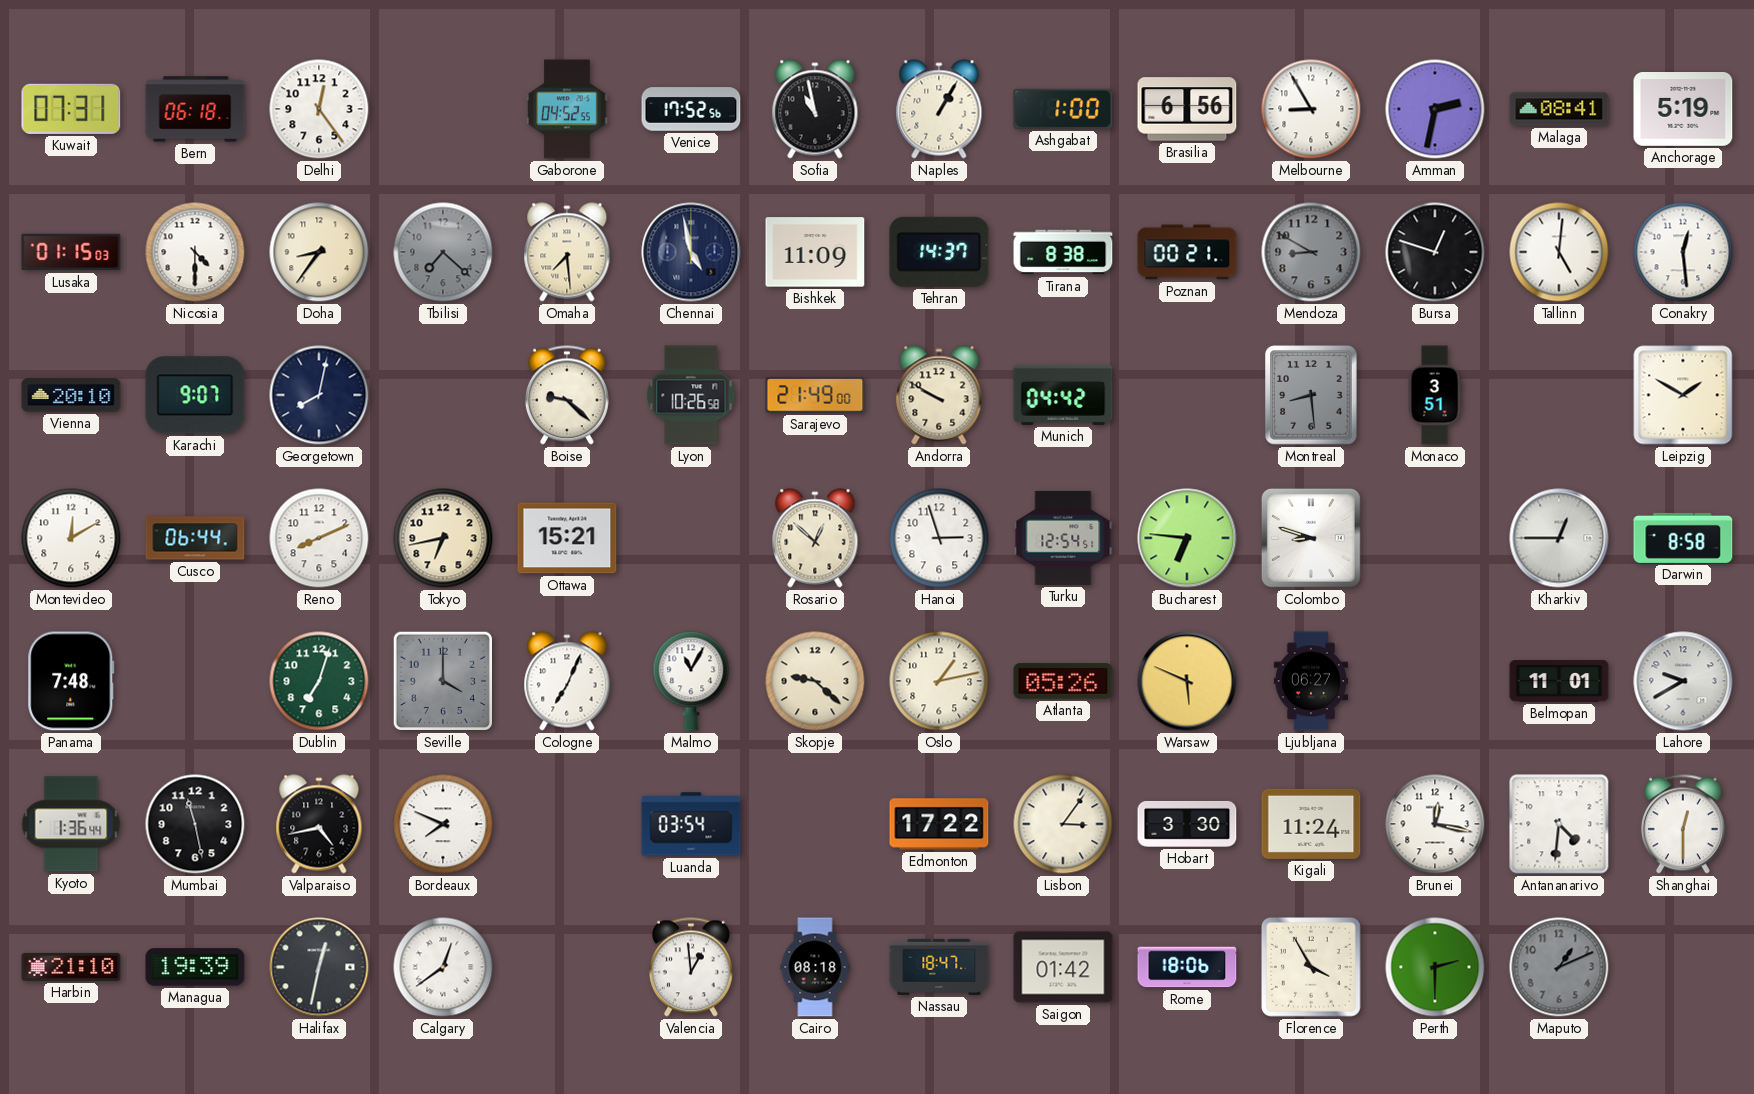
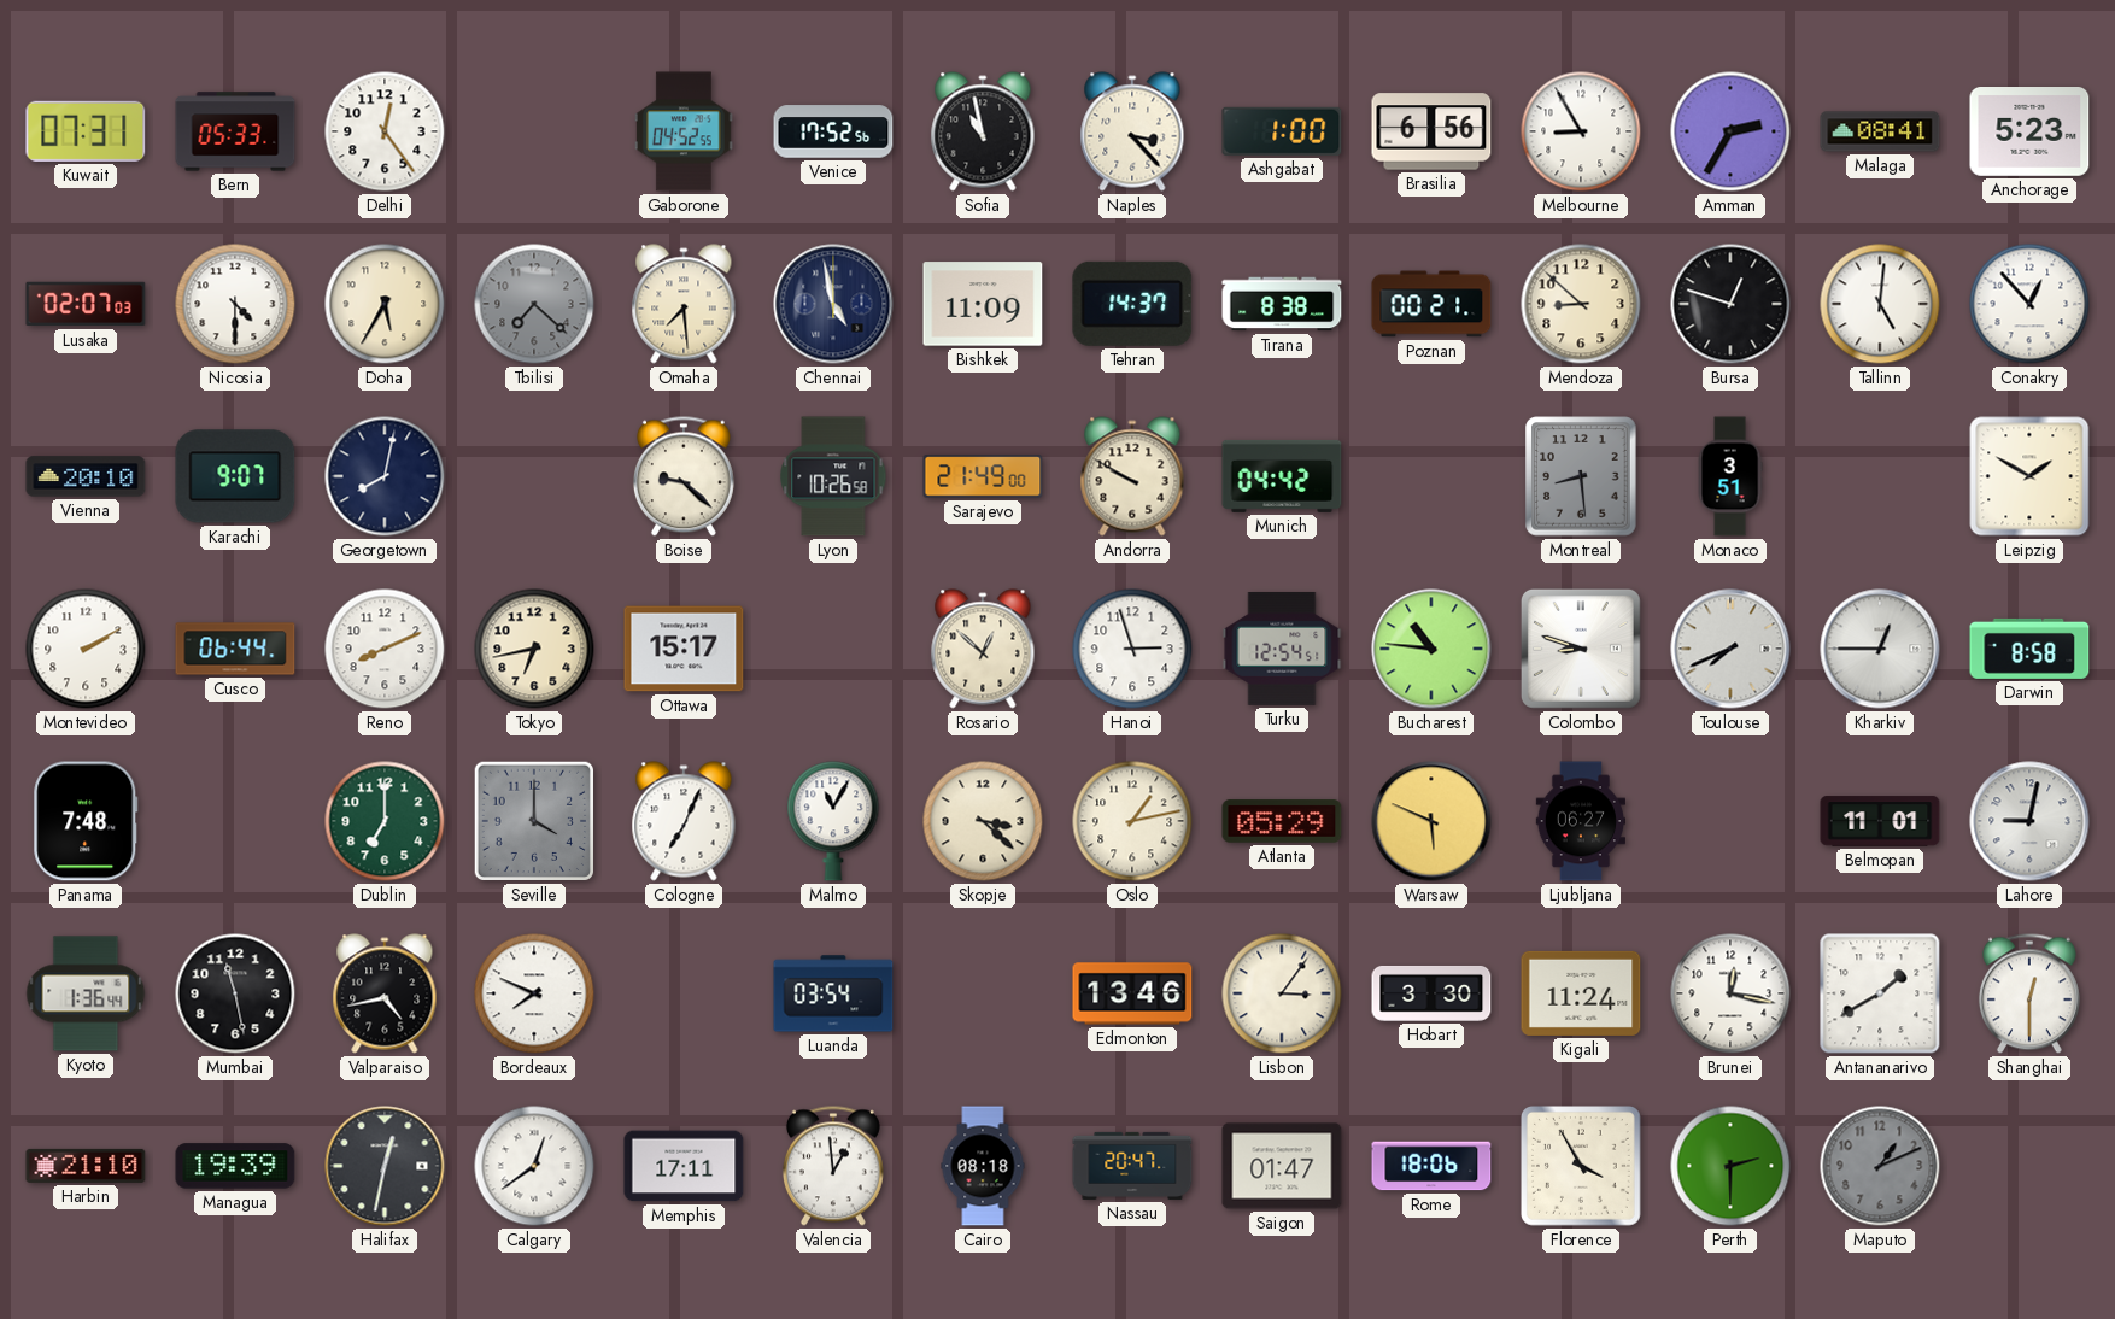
Bern: 06:18 -> 05:33 (235, 131)
Naples: 1:05 -> 3:23 (1132, 131)
Amman: 2:32 -> 2:35 (1730, 131)
Anchorage: 5:19 -> 5:23 (2029, 133)
Lusaka: 01:15 -> 02:07 (86, 304)
Doha: 8:36 -> 5:35 (385, 304)
Mendoza: 8:50 -> 8:52 (1581, 304)
Mendoza dial: grey -> cream (1581, 304)
Conakry: 12:29 -> 12:53 (2029, 304)
Montevideo: 12:10 -> 2:10 (86, 649)
Ottawa: 15:21 -> 15:17 (684, 649)
Bucharest: 6:46 -> 10:46 (1431, 649)
Toulouse: none -> 7:41 (1730, 649)
Dublin: 7:03 -> 7:00 (385, 821)
Skopje: 9:22 -> 3:22 (983, 821)
Atlanta: 05:26 -> 05:29 (1282, 821)
Lahore: 9:40 -> 9:02 (2029, 821)
Edmonton: 17:22 -> 13:46 (1132, 993)
Antananarivo: 4:31 -> 1:40 (1880, 993)
Memphis: none -> 17:11 (684, 1166)
Nassau: 18:47 -> 20:47 (1132, 1166)
Saigon: 01:42 -> 01:47 (1282, 1166)
